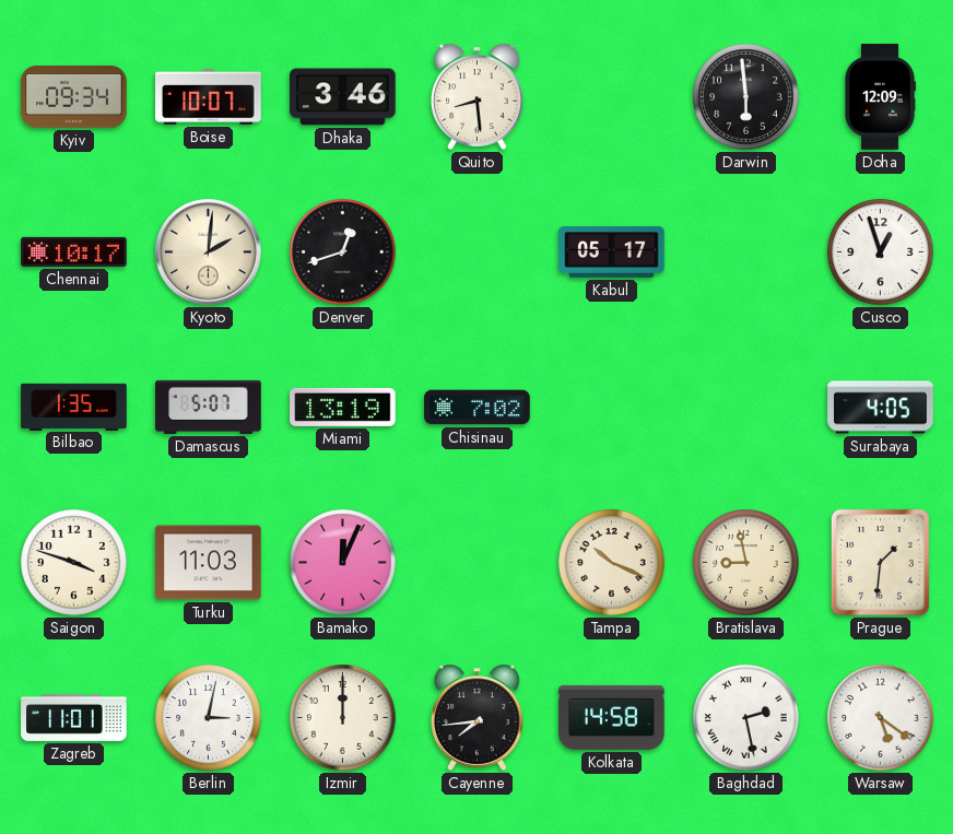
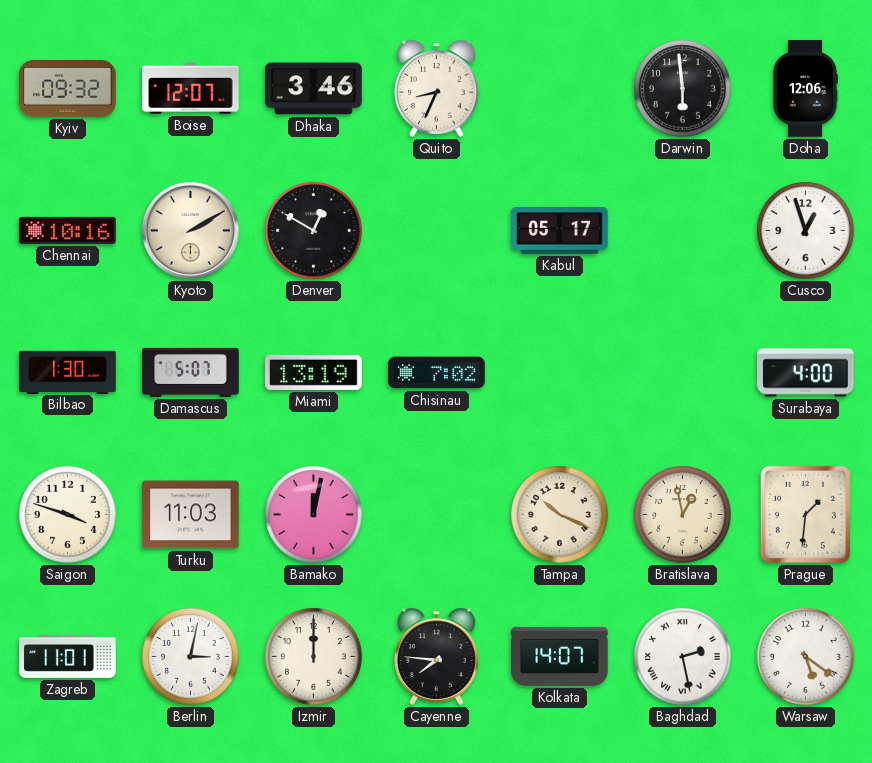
Kyiv: 09:34 -> 09:32 (68, 89)
Boise: 10:07 -> 12:07 (191, 89)
Quito: 8:29 -> 8:34 (437, 88)
Doha: 12:09 -> 12:06 (806, 89)
Chennai: 10:17 -> 10:16 (68, 230)
Kyoto: 2:01 -> 2:10 (190, 230)
Denver: 12:42 -> 12:50 (314, 231)
Bilbao: 1:35 -> 1:30 (68, 372)
Surabaya: 4:05 -> 4:00 (806, 373)
Bamako: 12:04 -> 12:02 (314, 515)
Bratislava: 8:58 -> 12:58 (683, 515)
Cayenne: 7:44 -> 7:46 (437, 656)
Kolkata: 14:58 -> 14:07 (560, 656)
